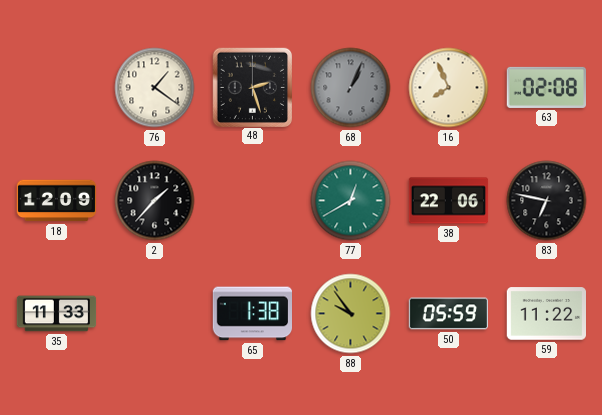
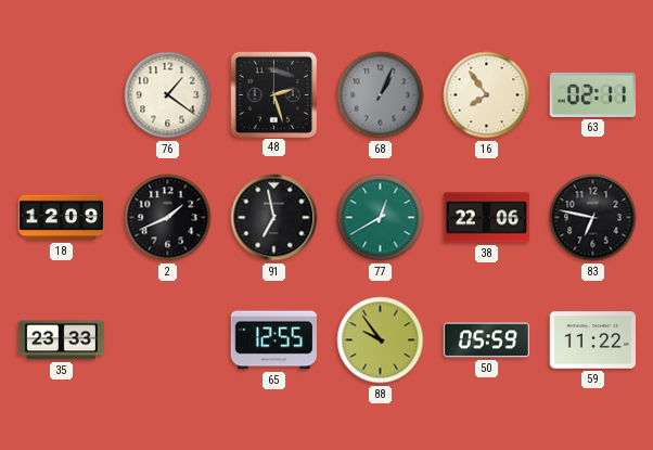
16: 7:56 -> 7:54 (487, 95)
63: 02:08 -> 02:11 (592, 94)
2: 1:37 -> 1:41 (168, 218)
91: none -> 6:58 (274, 218)
35: 11:33 -> 23:33 (62, 340)
65: 1:38 -> 12:55 (273, 340)
